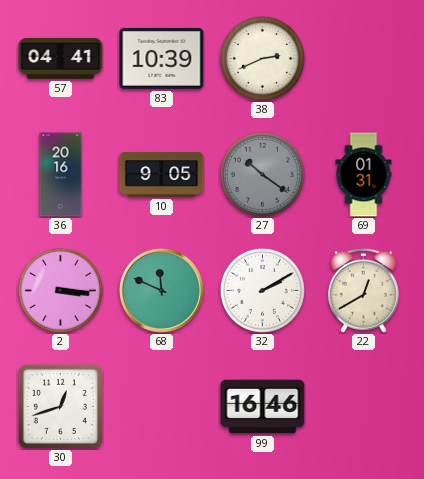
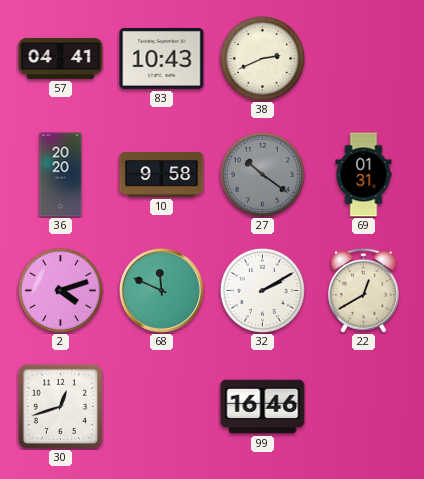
83: 10:39 -> 10:43 (162, 58)
36: 20:16 -> 20:20 (61, 175)
10: 9:05 -> 9:58 (162, 175)
2: 3:16 -> 4:12 (60, 290)
